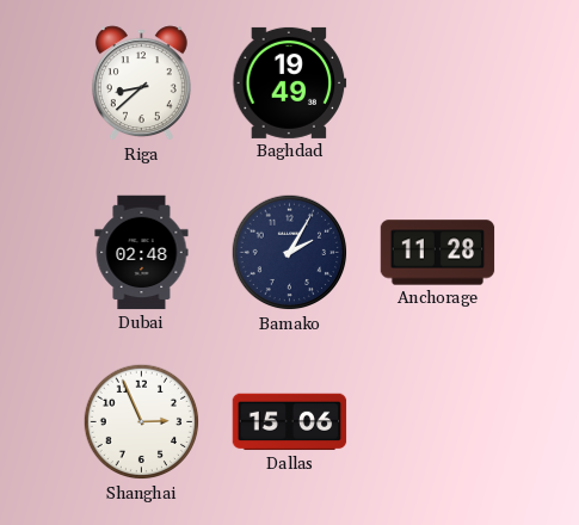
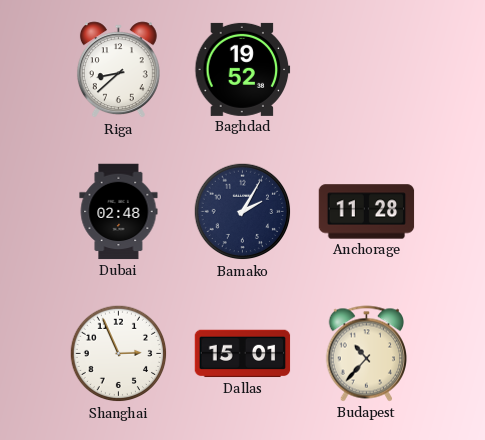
Baghdad: 19:49 -> 19:52 (243, 69)
Dallas: 15:06 -> 15:01 (243, 354)
Budapest: none -> 10:37 (367, 354)
